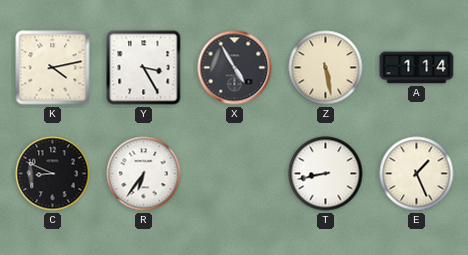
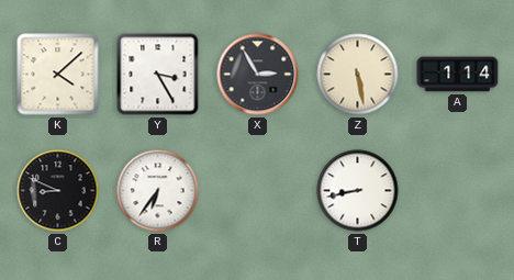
K: 4:13 -> 4:08 (58, 75)
X: 4:55 -> 2:55 (258, 75)
E: 1:26 -> none (417, 174)
